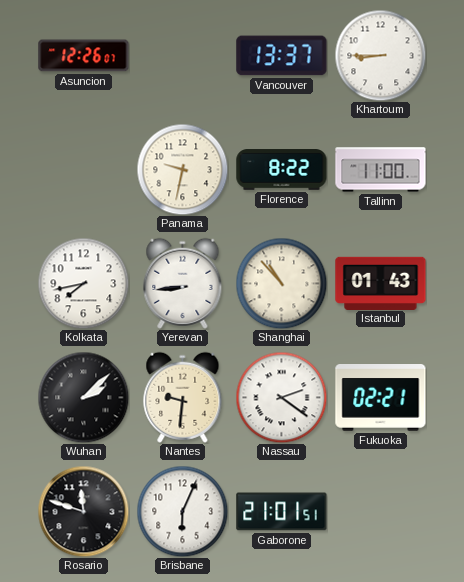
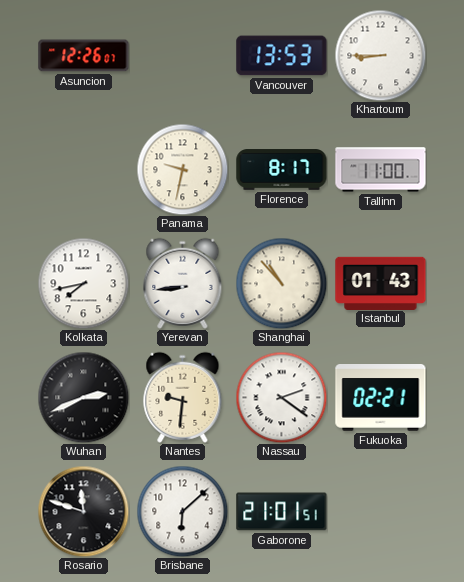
Vancouver: 13:37 -> 13:53 (282, 56)
Florence: 8:22 -> 8:17 (282, 170)
Wuhan: 2:08 -> 2:41 (83, 397)
Brisbane: 6:04 -> 6:08 (182, 511)
